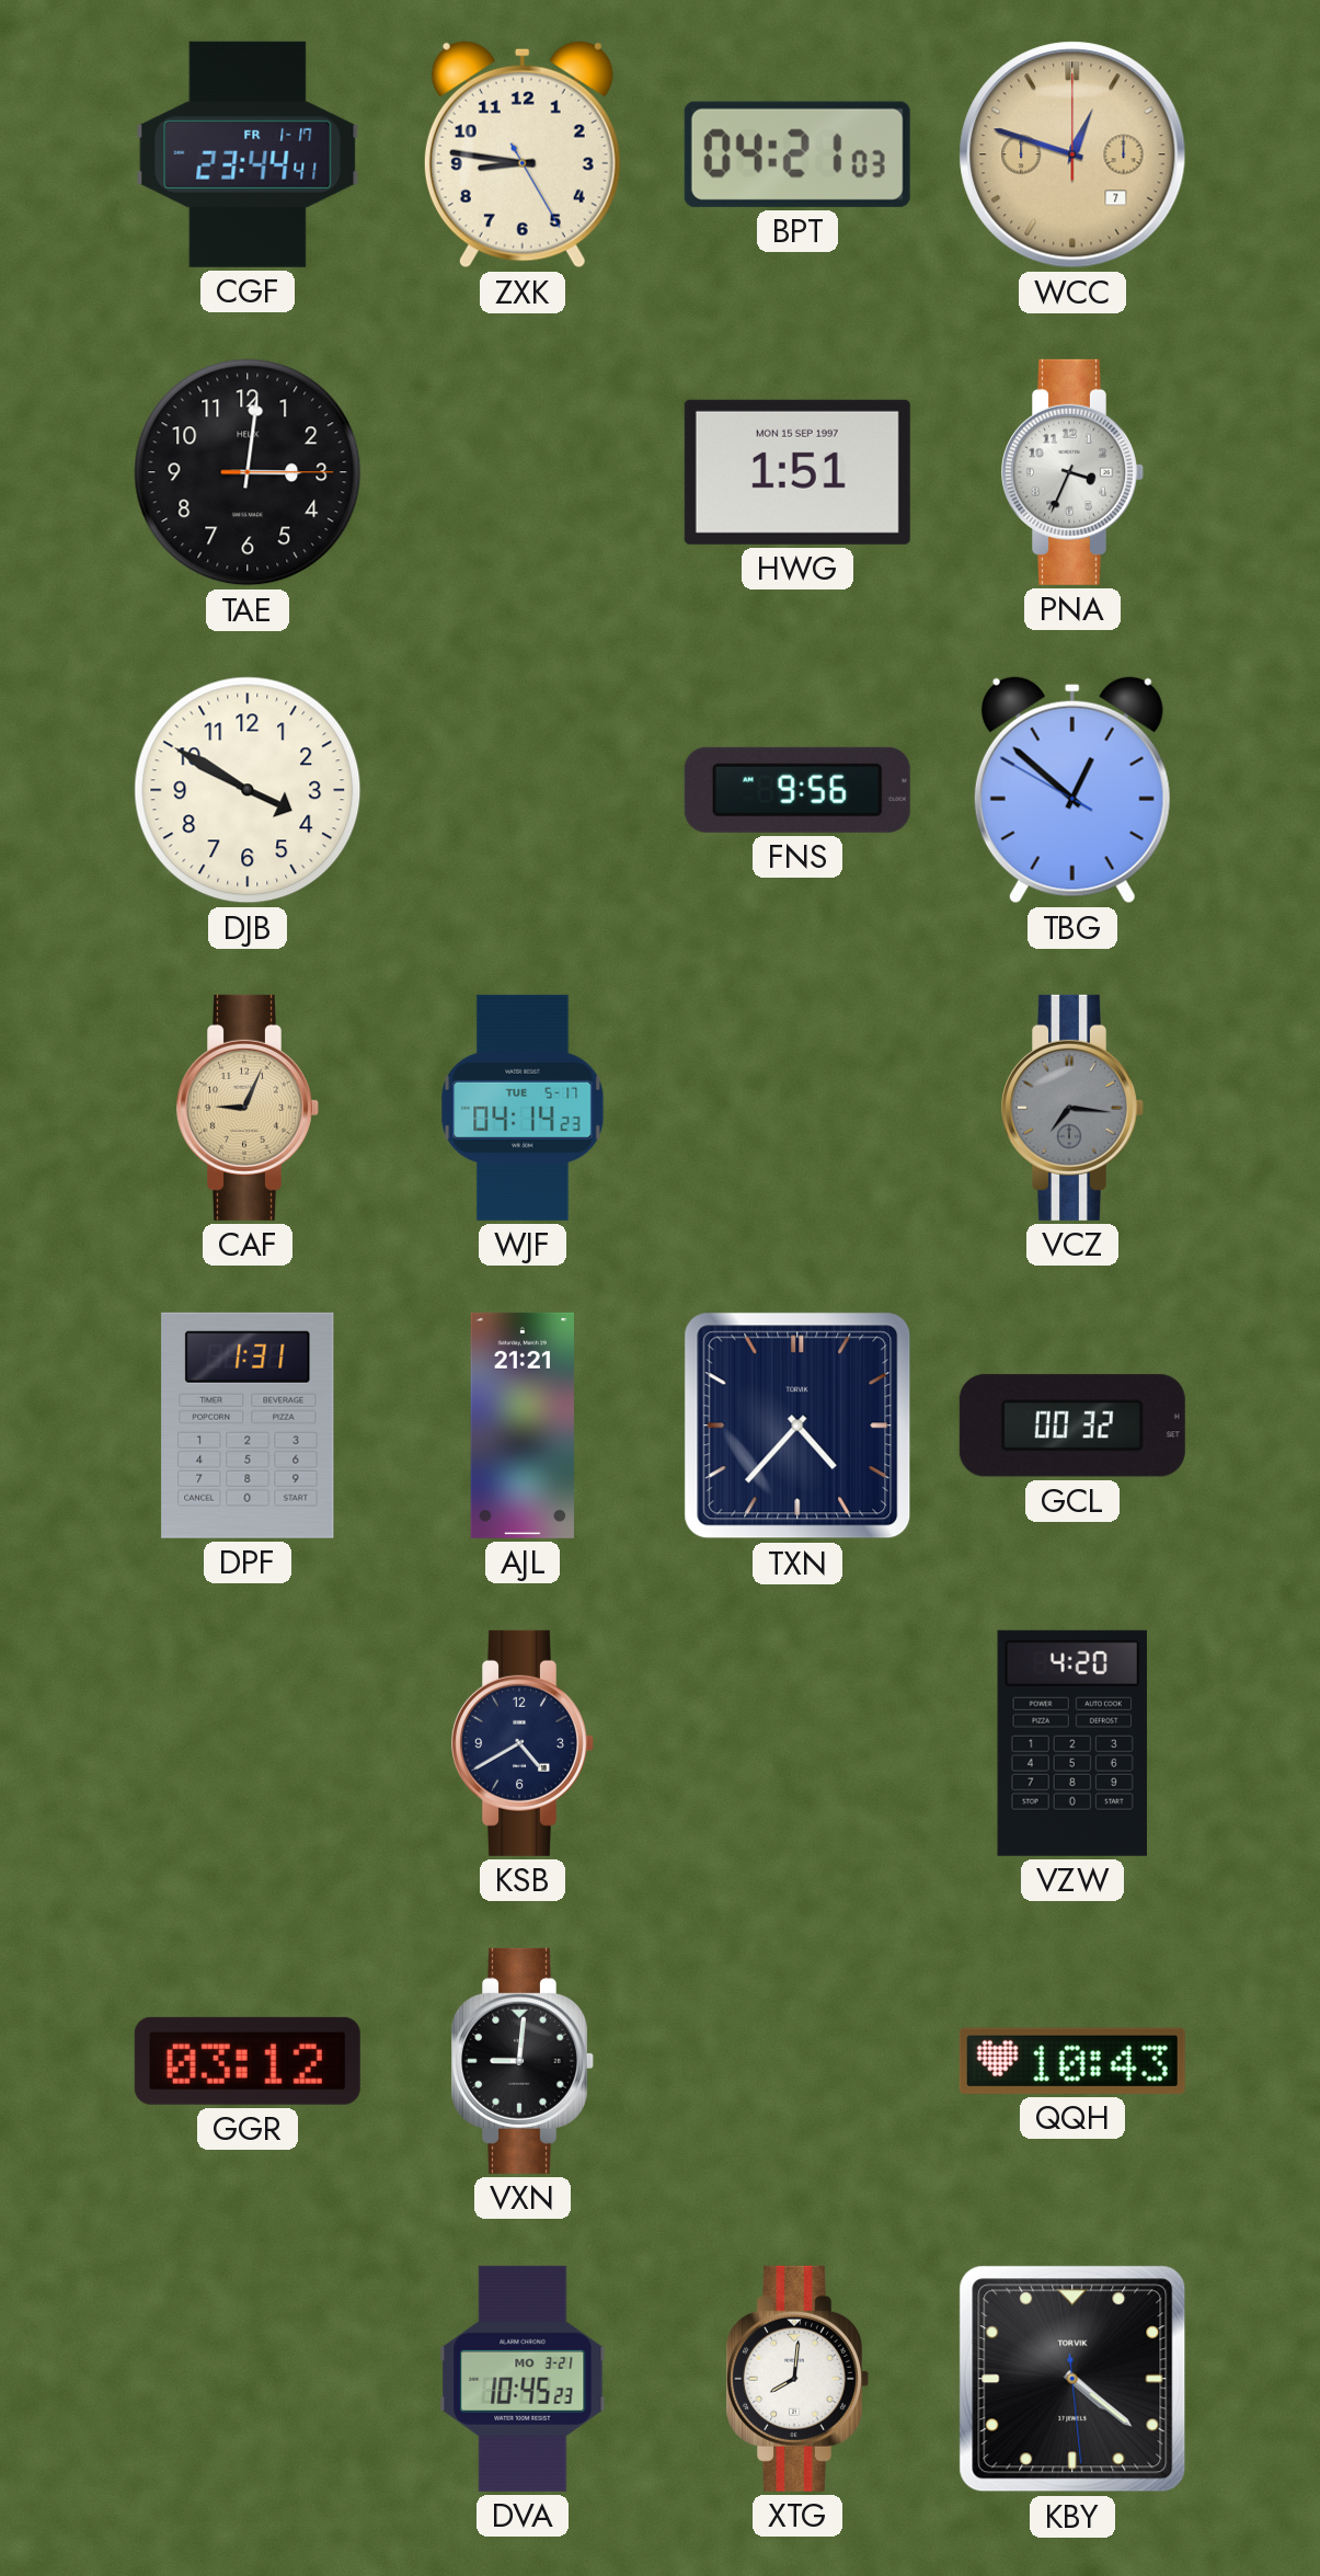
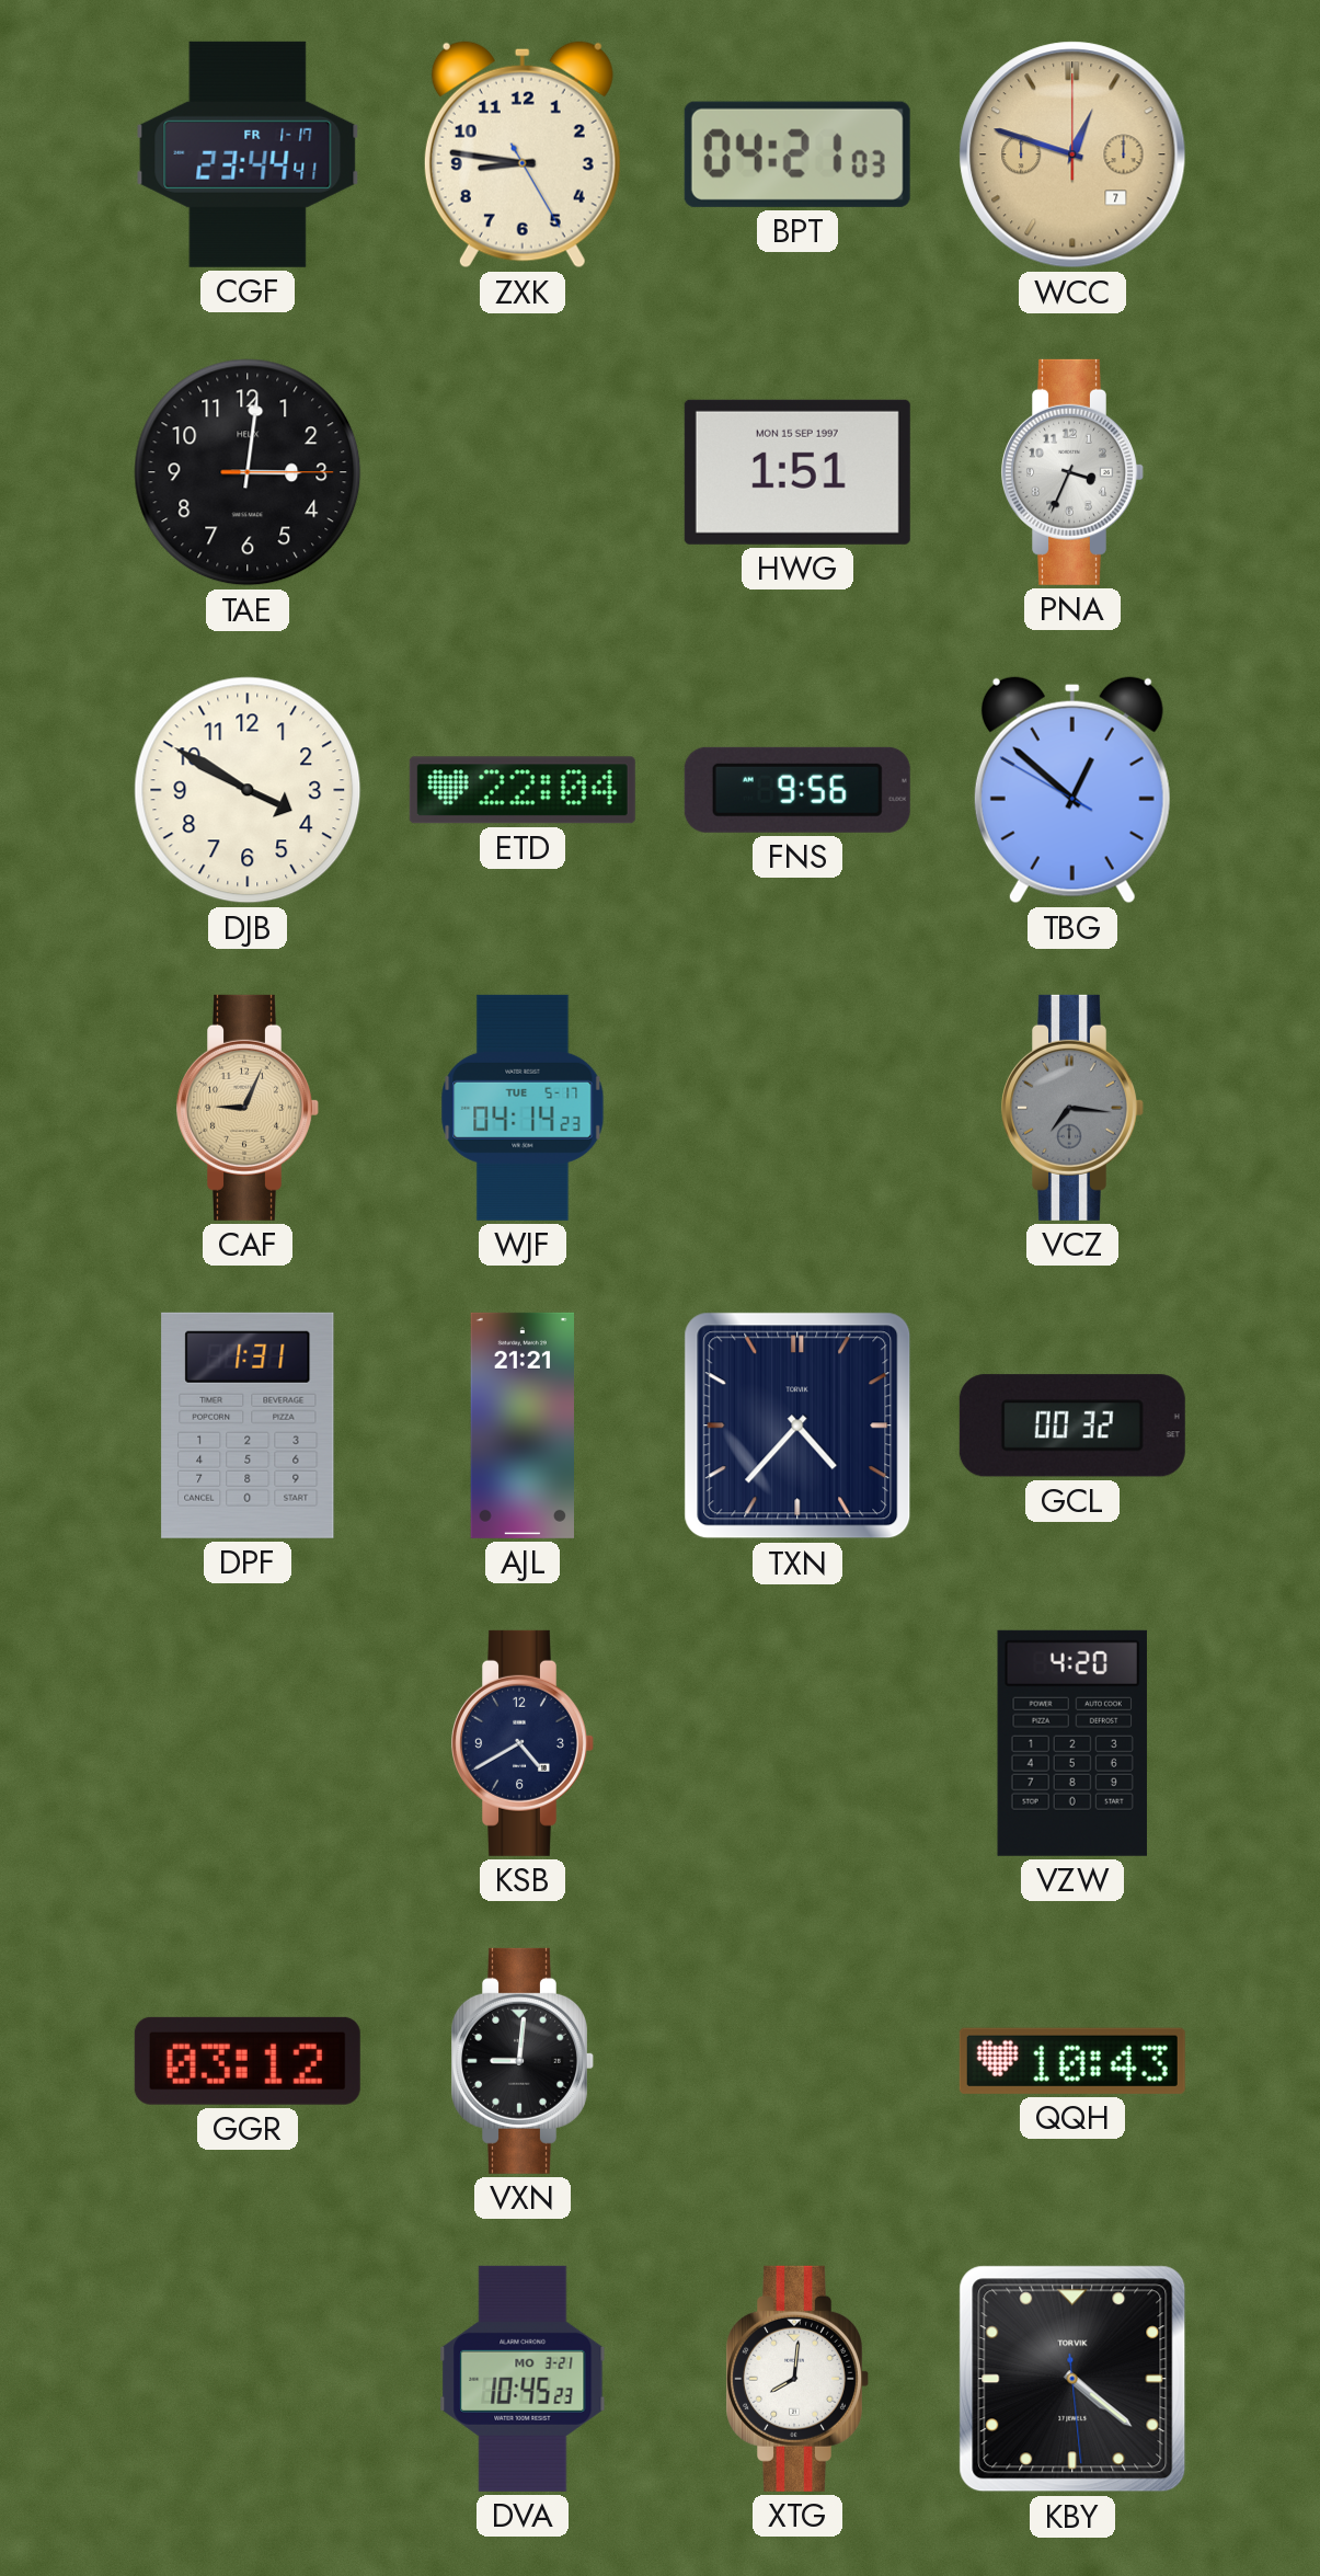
ETD: none -> 22:04 (523, 790)
